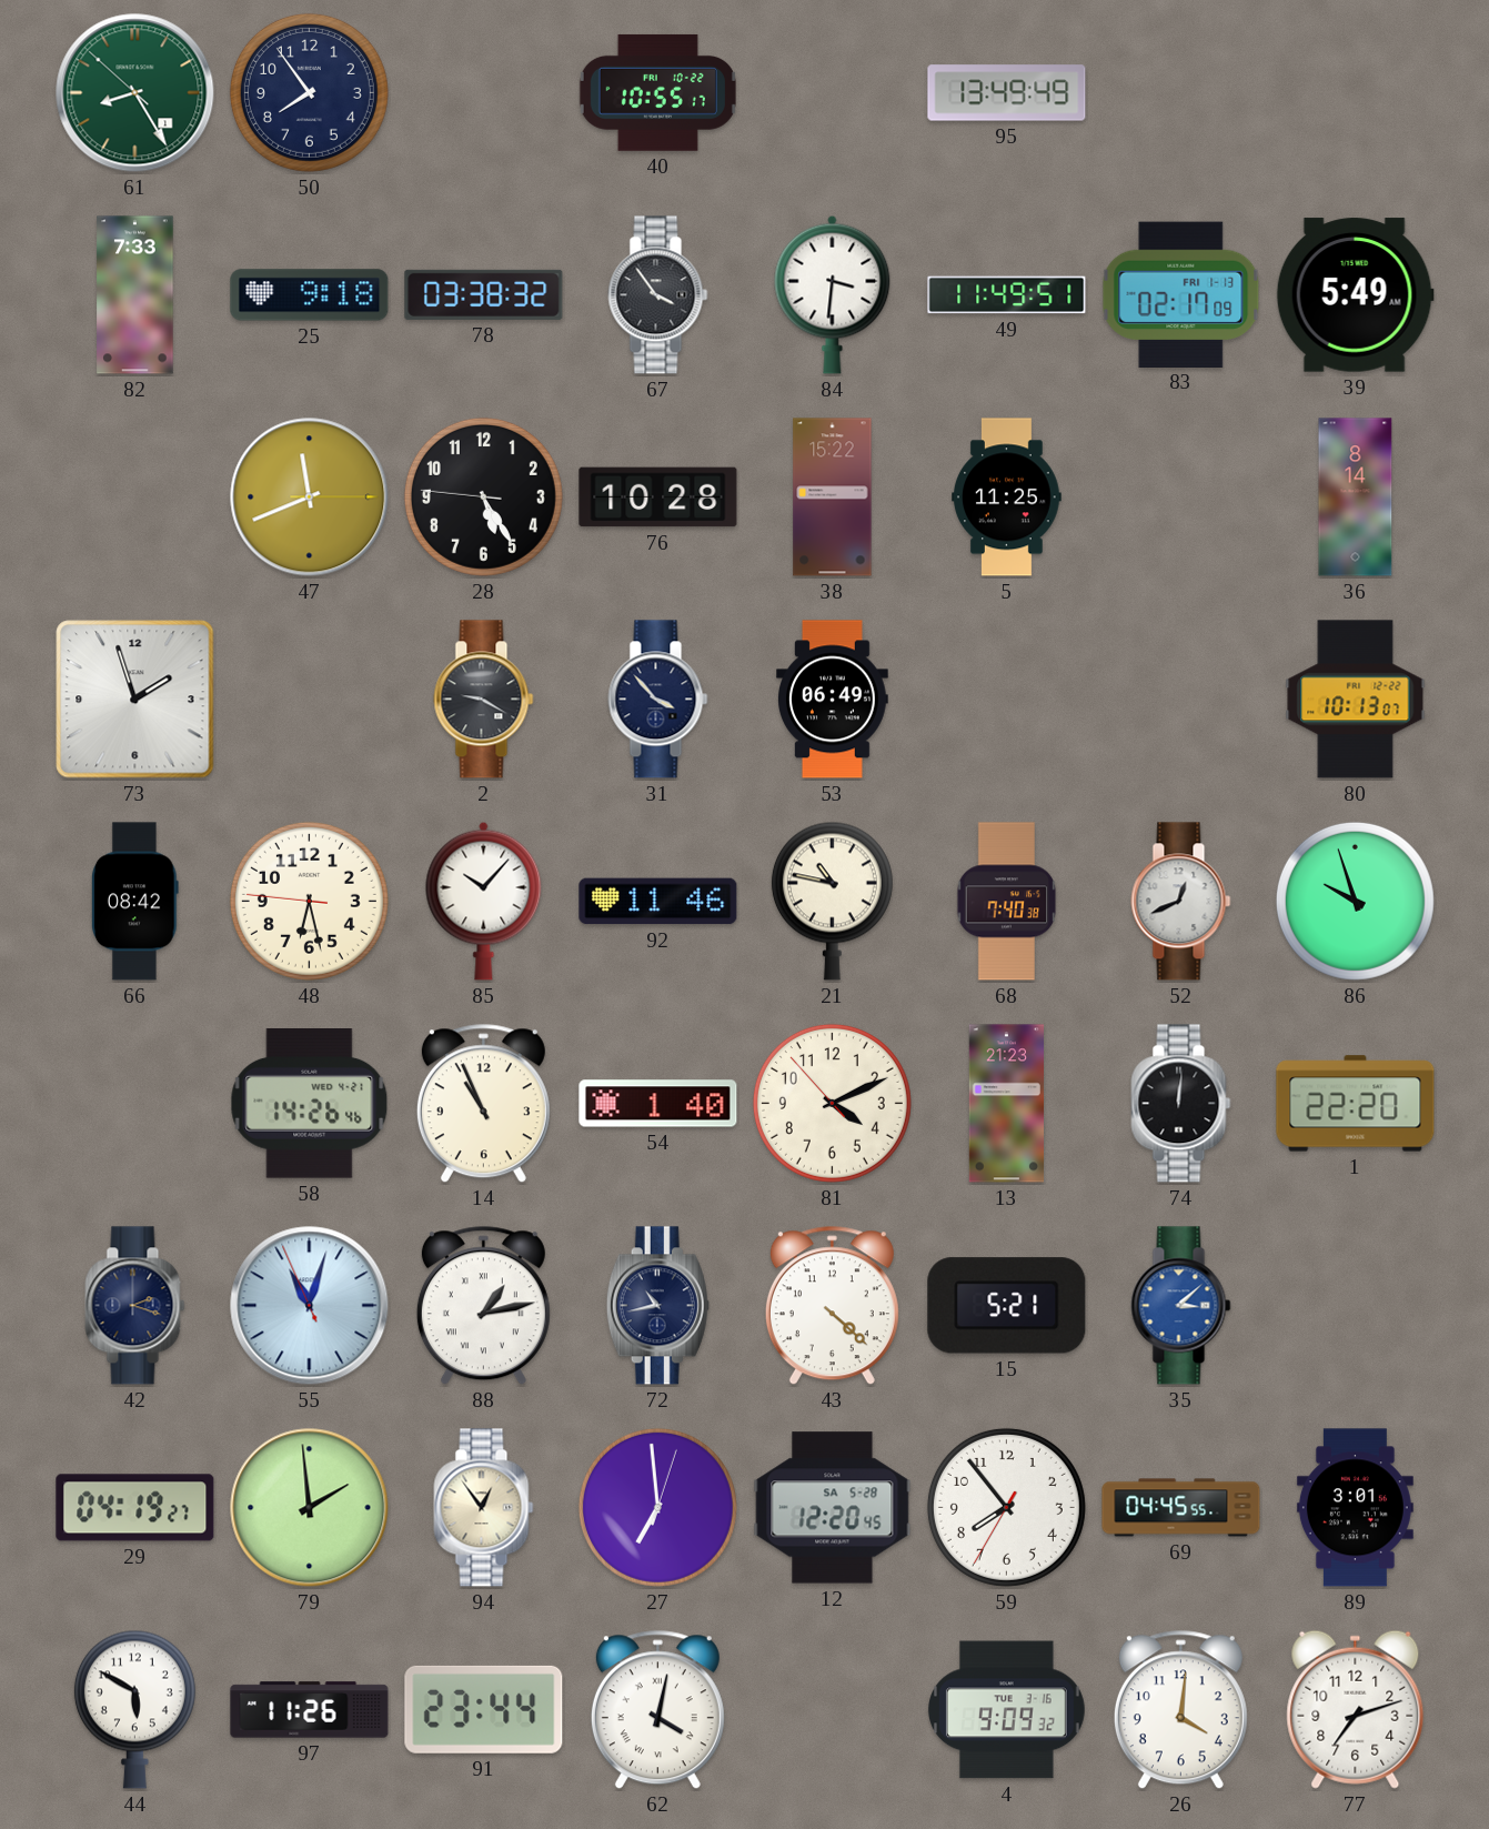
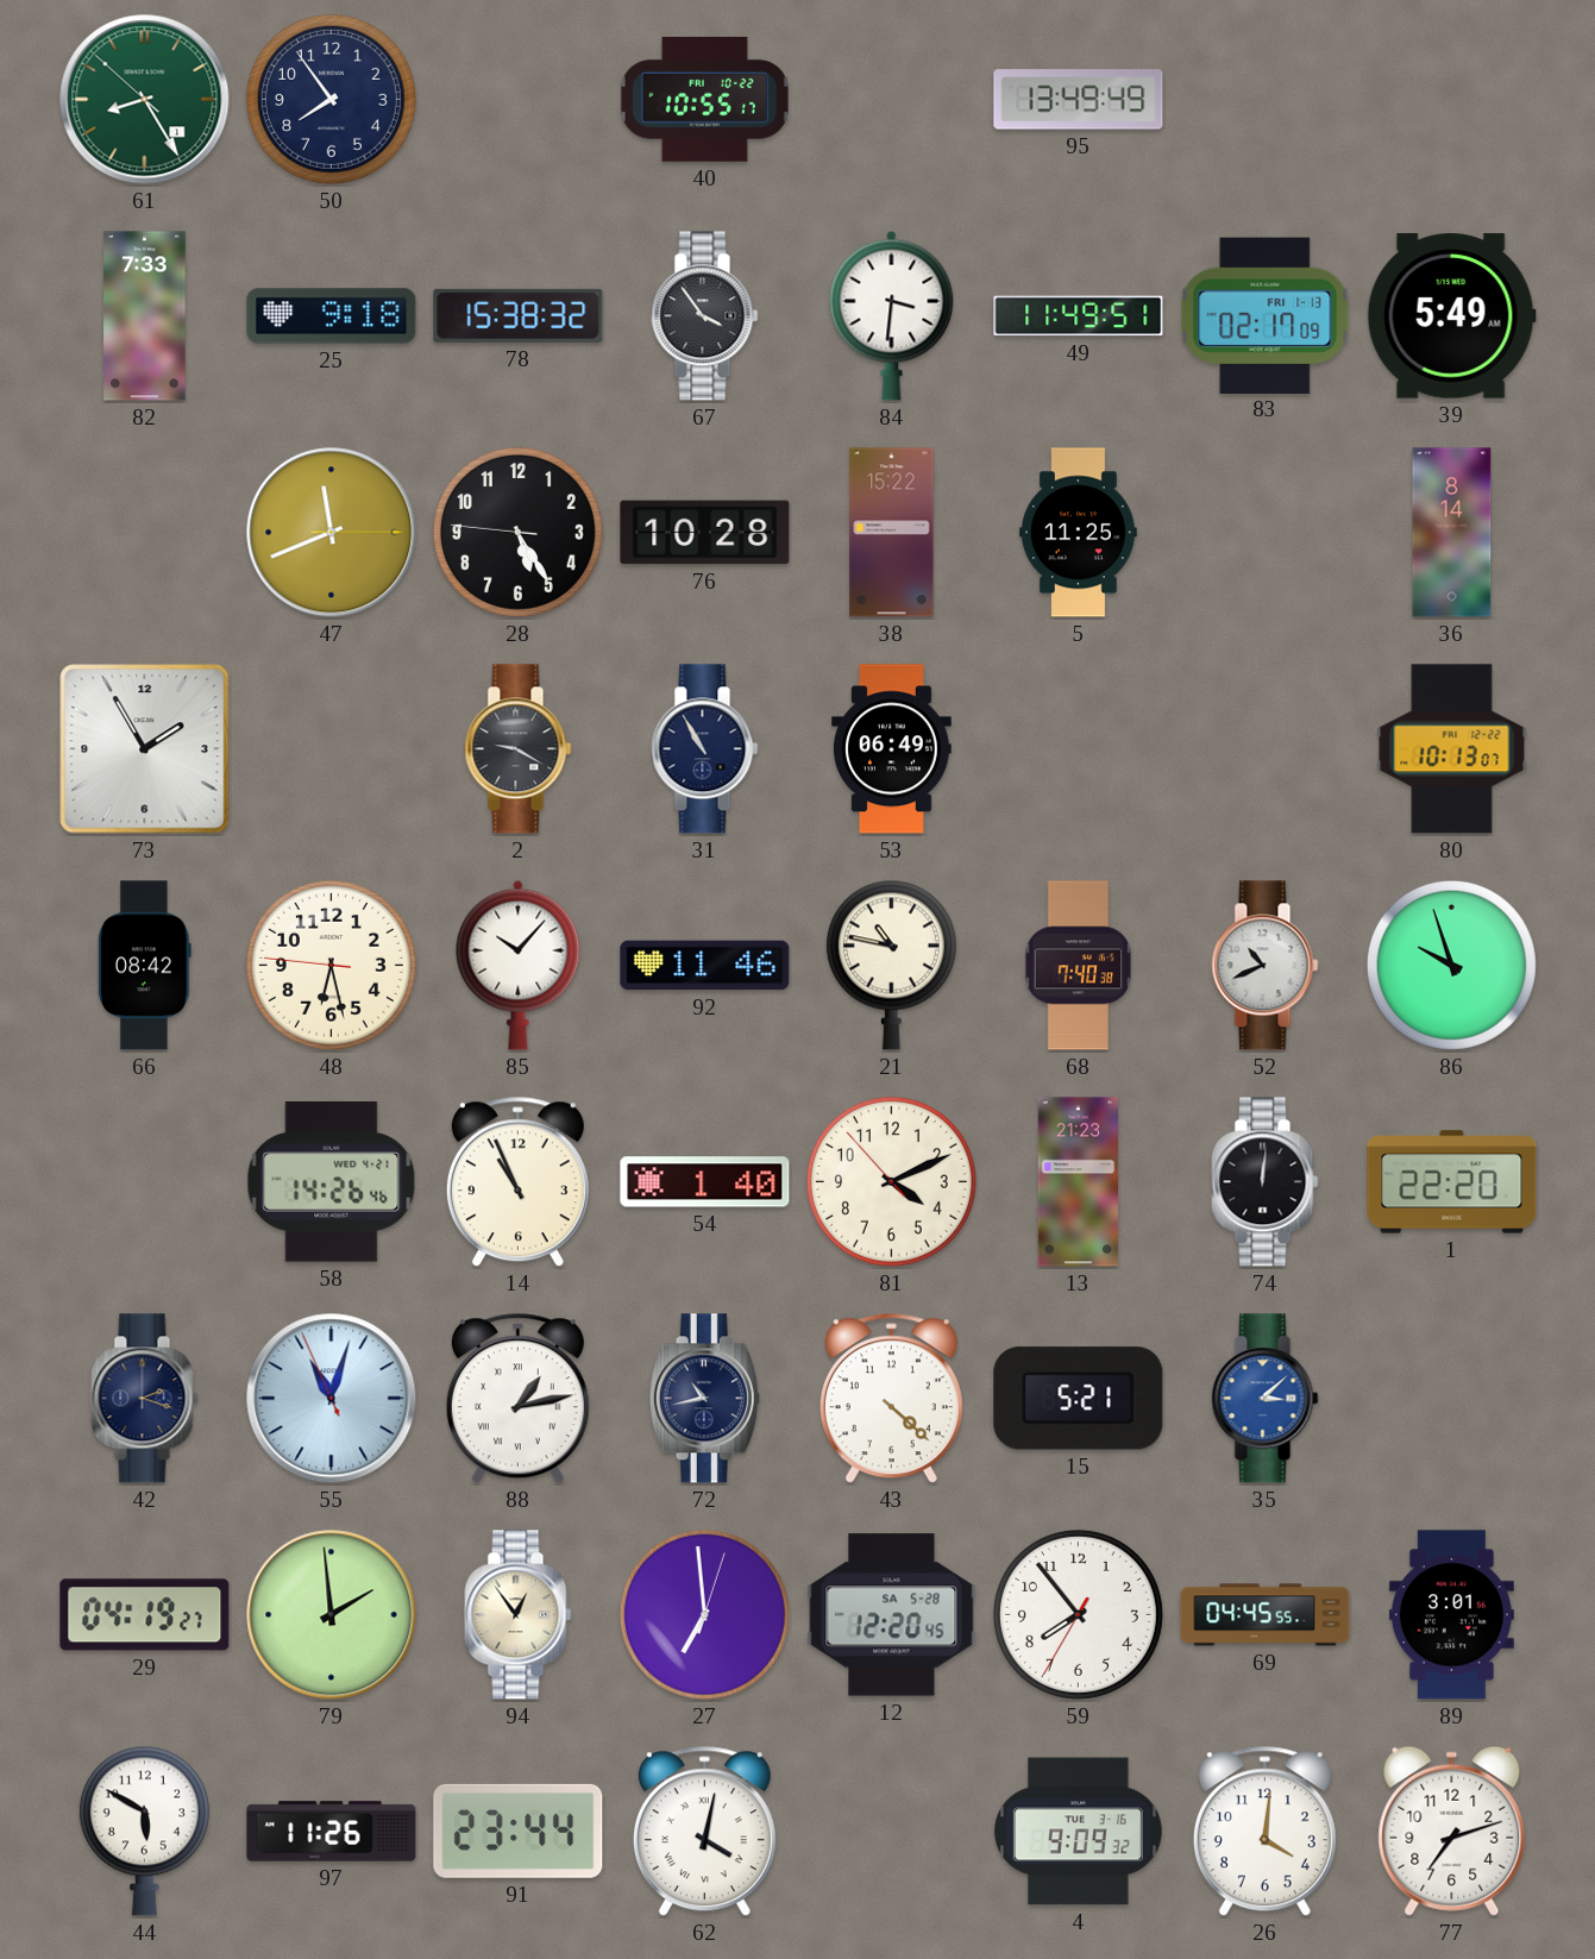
78: 03:38 -> 15:38 (519, 315)
73: 1:57 -> 1:55 (145, 749)
31: 3:53 -> 10:55 (705, 749)
52: 12:41 -> 10:41 (1266, 966)
